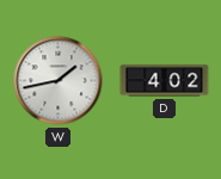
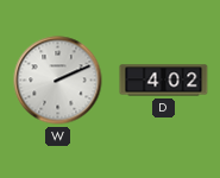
W: 1:43 -> 2:11 (58, 81)
